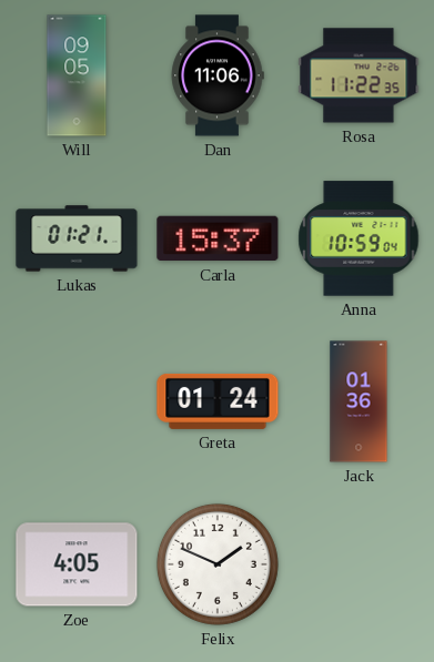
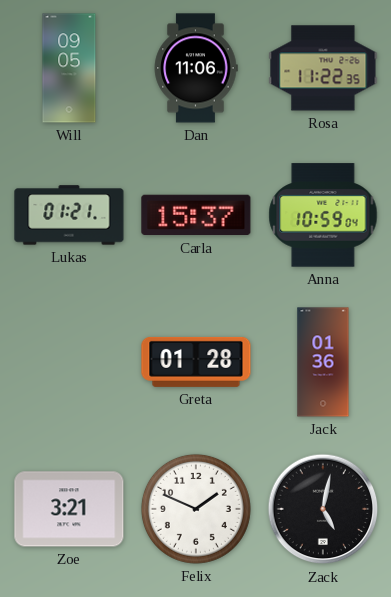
Greta: 01:24 -> 01:28 (196, 362)
Zoe: 4:05 -> 3:21 (69, 509)
Zack: none -> 5:02 (323, 509)
